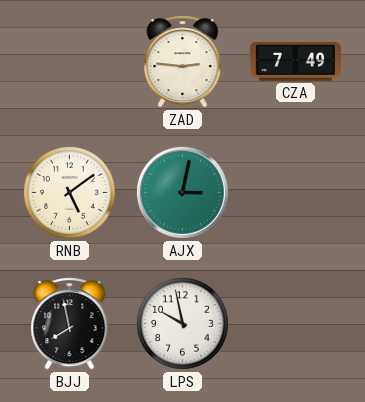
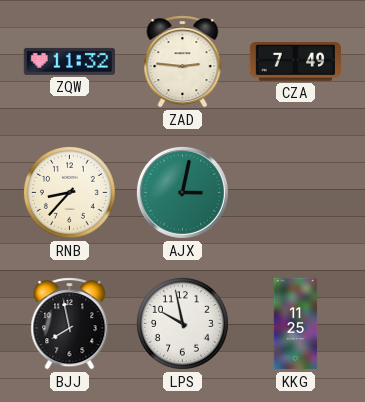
ZQW: none -> 11:32 (69, 61)
RNB: 5:09 -> 8:37 (69, 192)
KKG: none -> 11:25 (296, 324)
